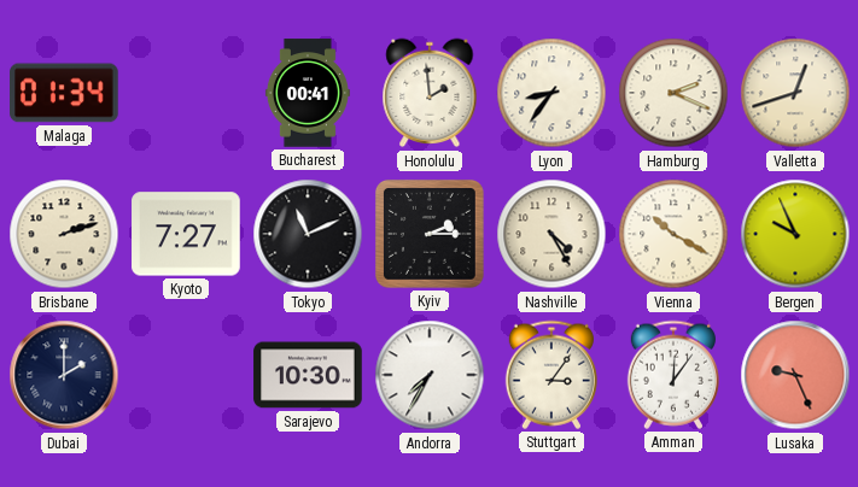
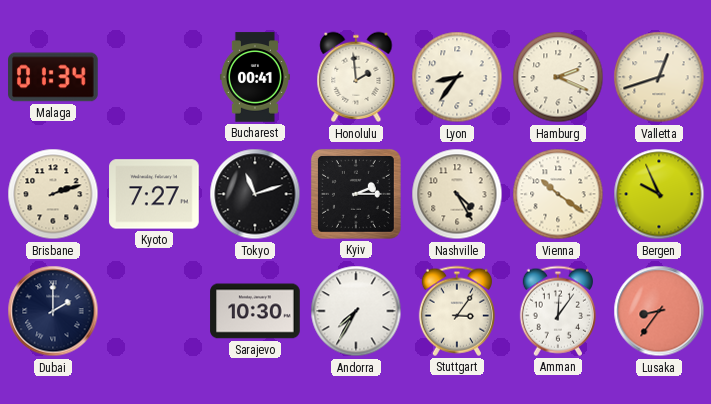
Tokyo: 11:11 -> 11:12 (255, 194)
Vienna: 10:20 -> 10:21 (558, 194)
Lusaka: 9:26 -> 8:36 (659, 311)
